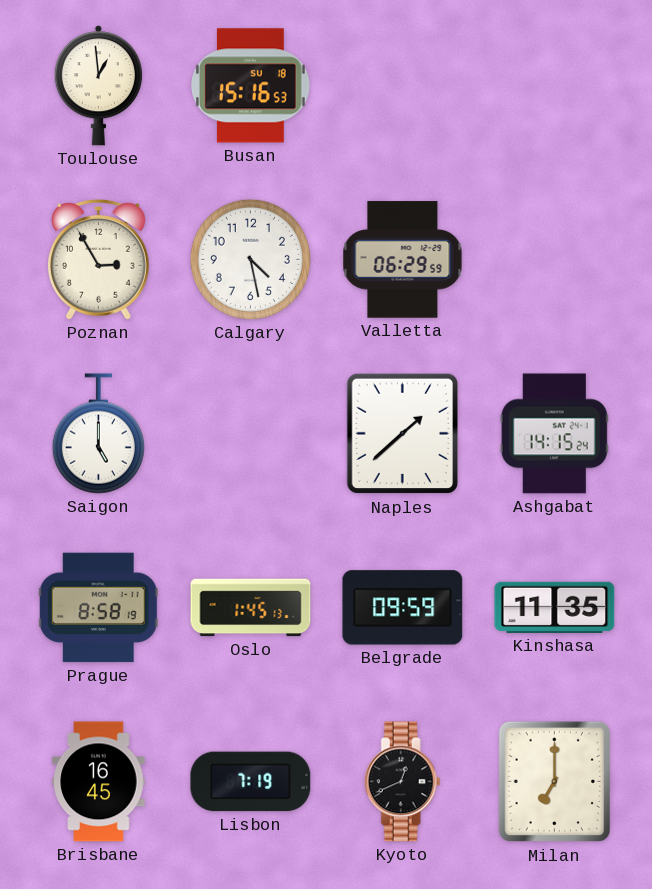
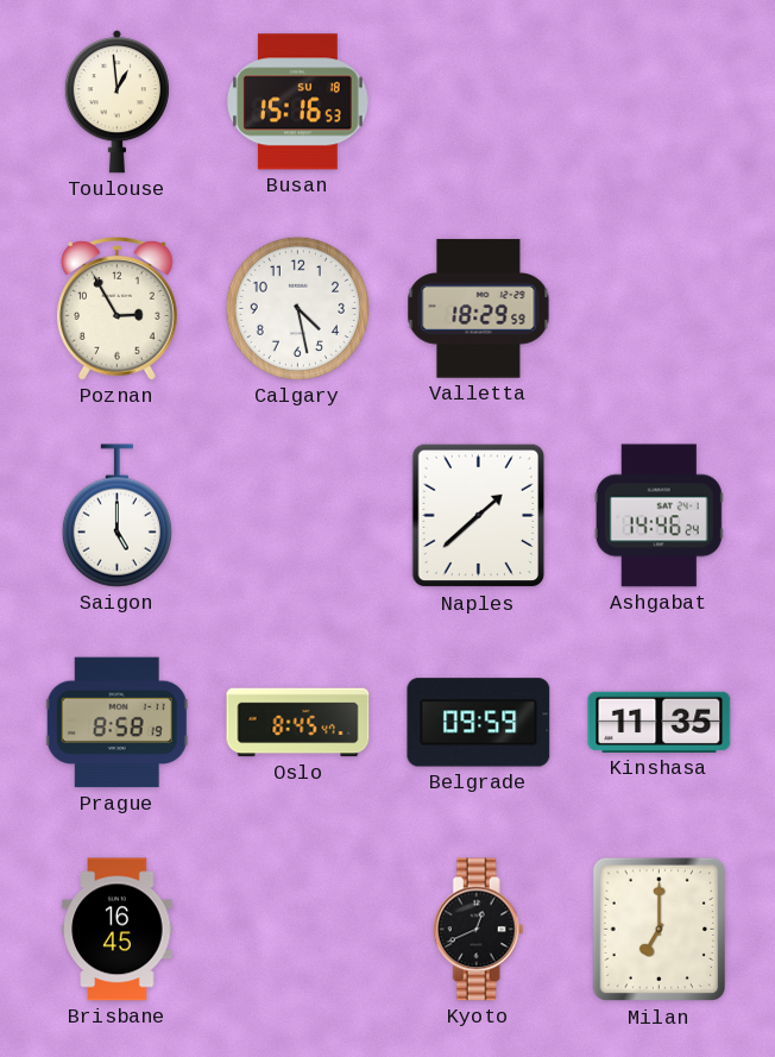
Valletta: 06:29 -> 18:29 (479, 309)
Ashgabat: 14:15 -> 14:46 (659, 516)
Oslo: 1:45 -> 8:45 (298, 723)
Lisbon: 7:19 -> none (251, 782)
